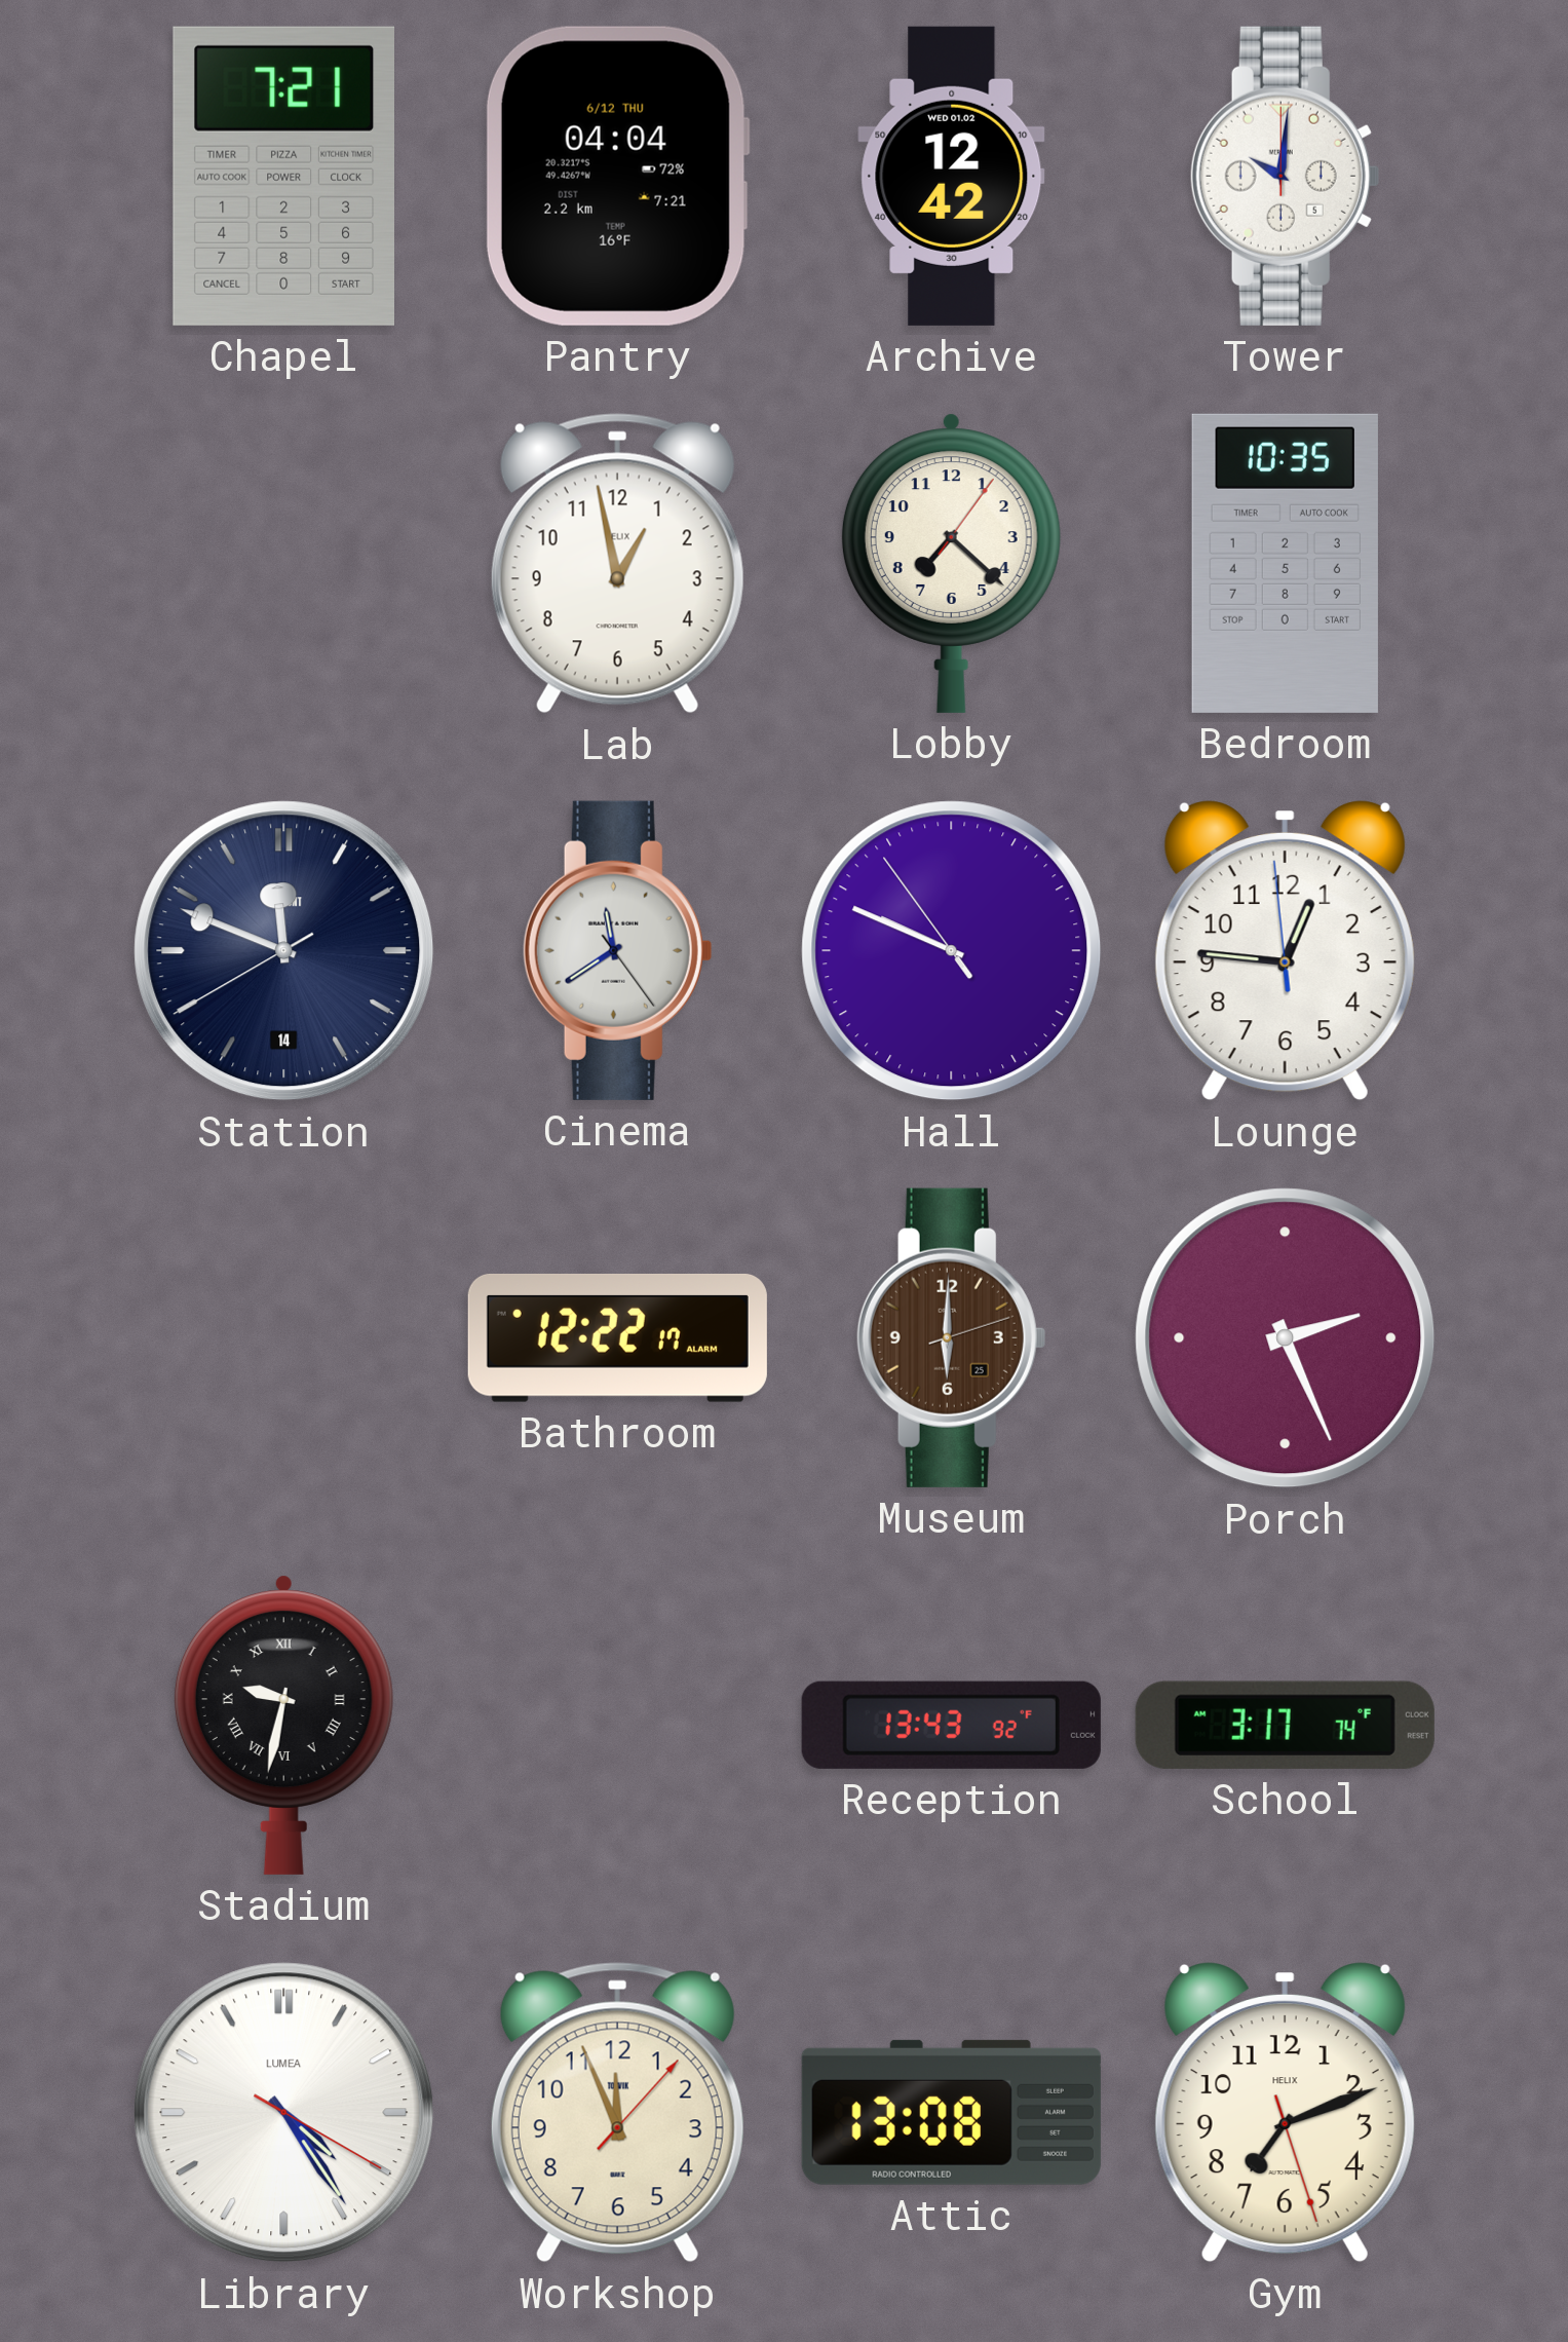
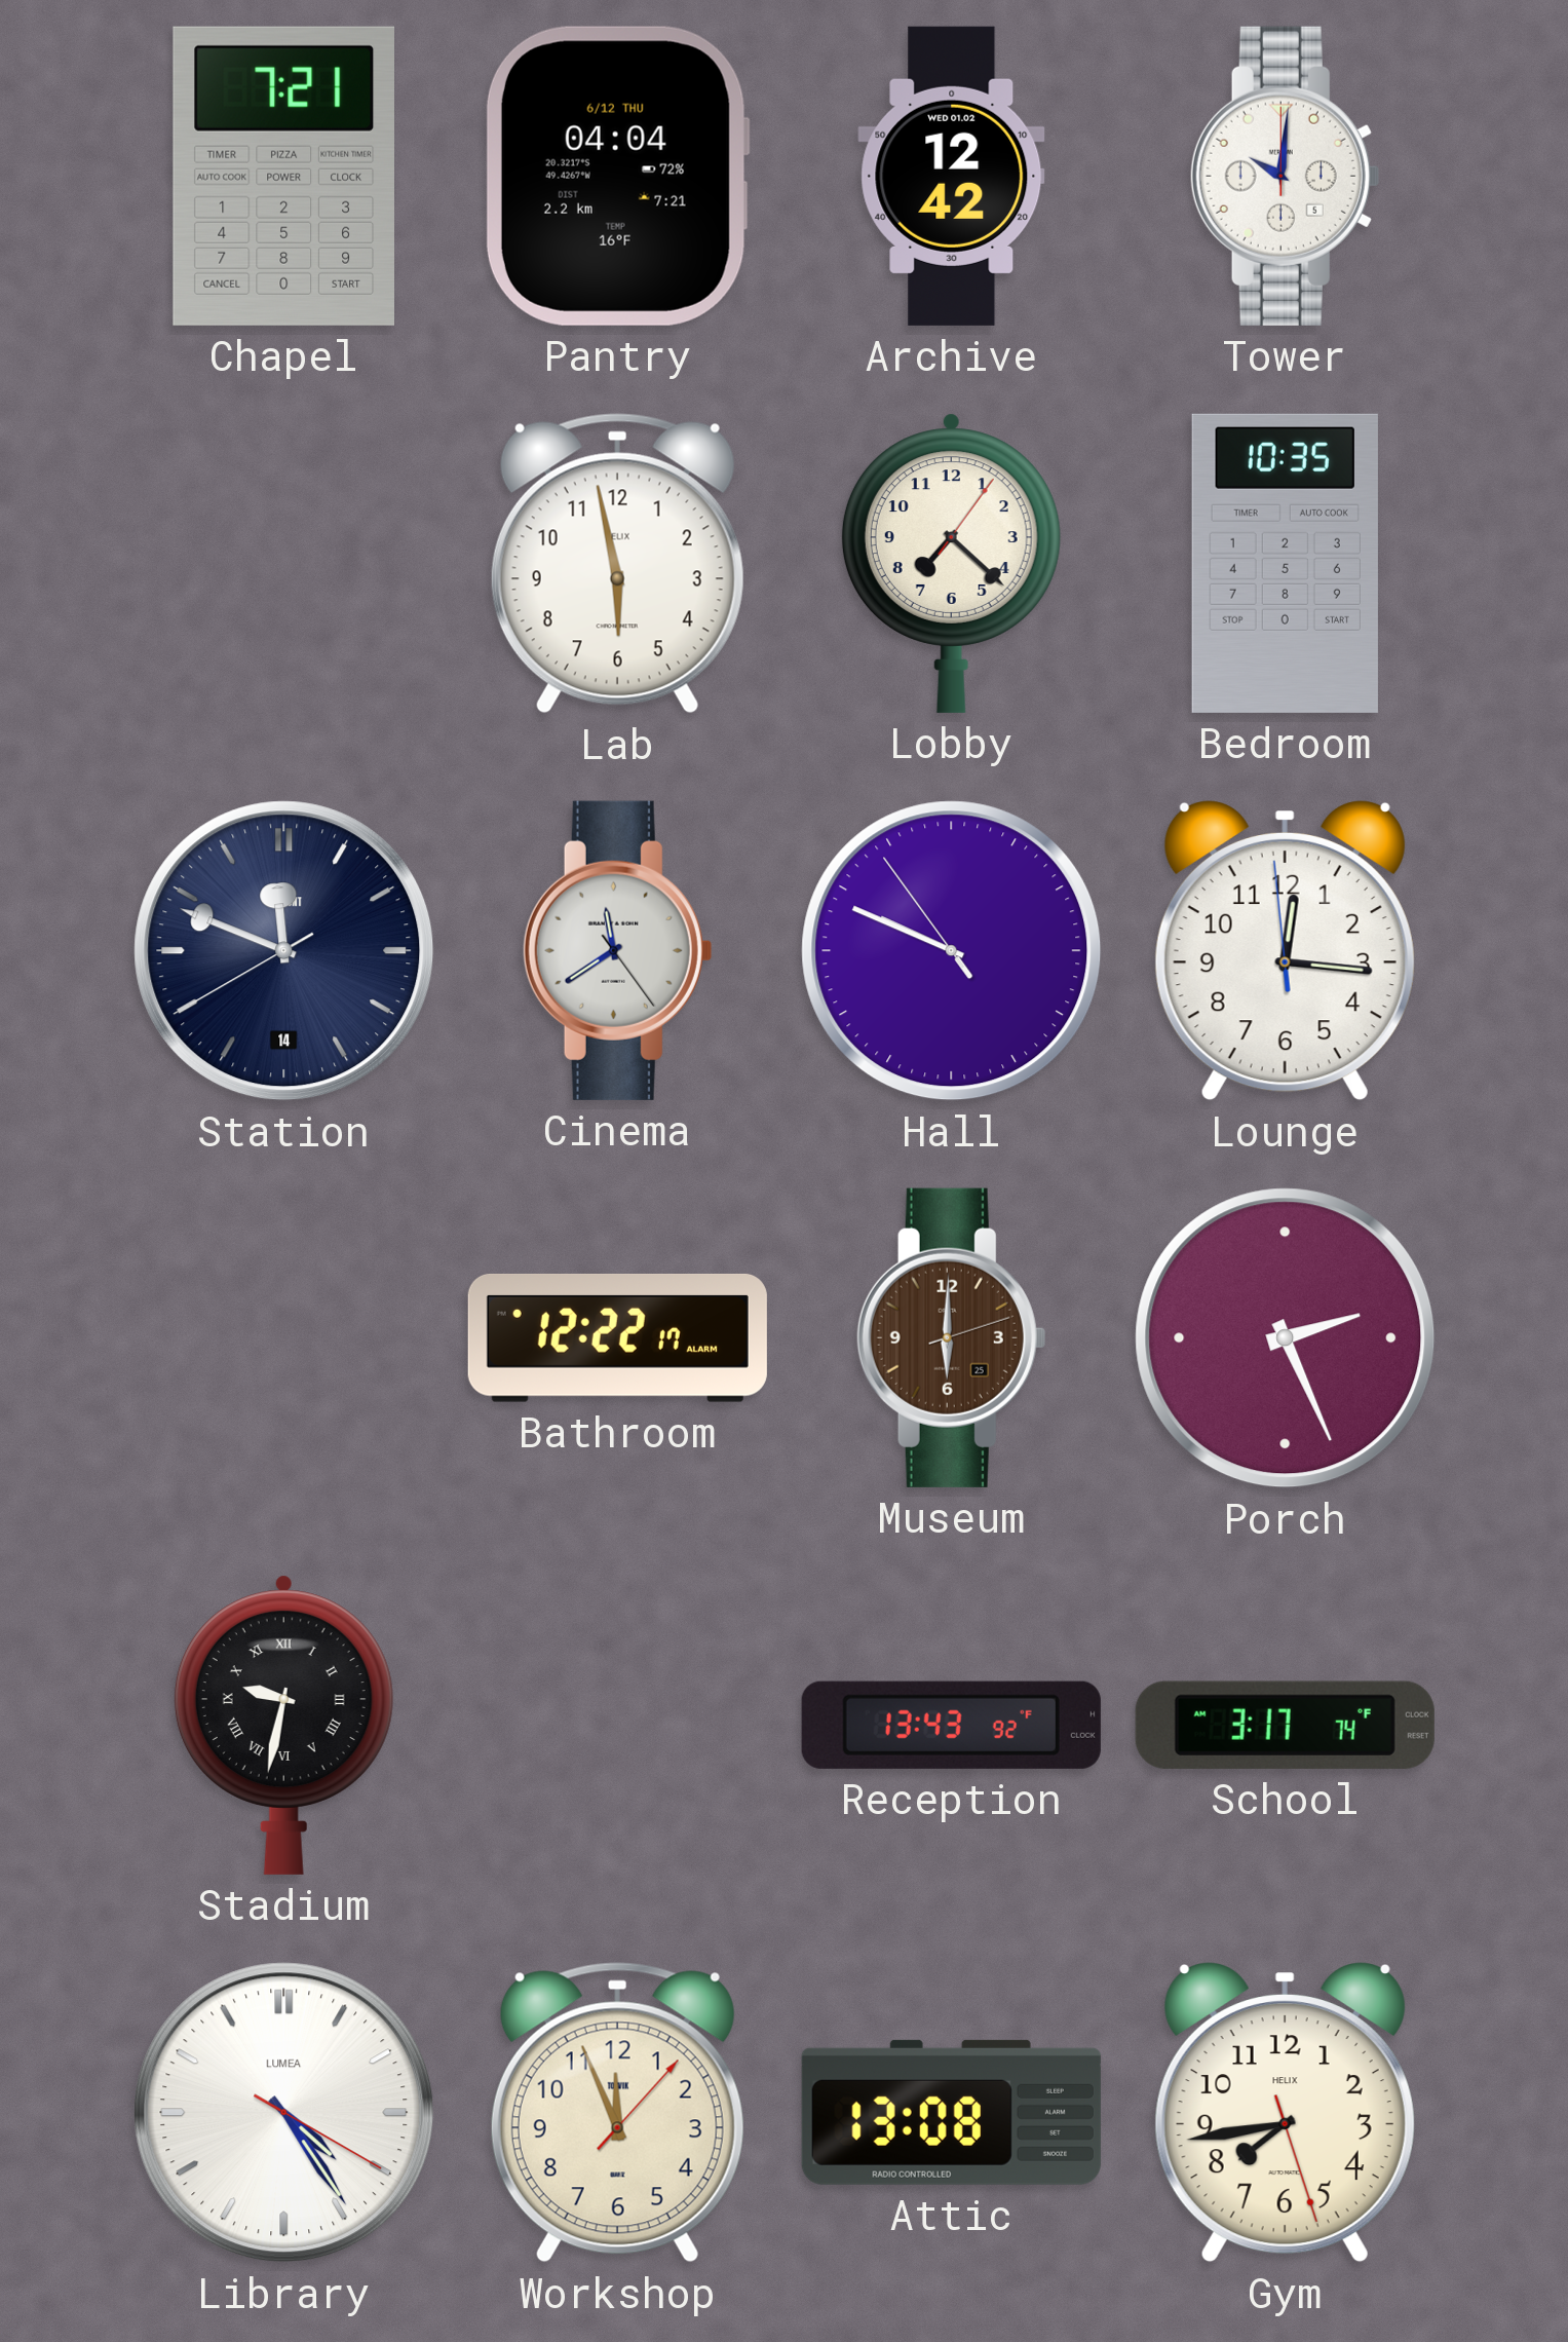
Lab: 12:58 -> 5:58 (617, 564)
Lounge: 12:45 -> 12:15 (1285, 951)
Gym: 7:11 -> 7:43 (1285, 2113)
